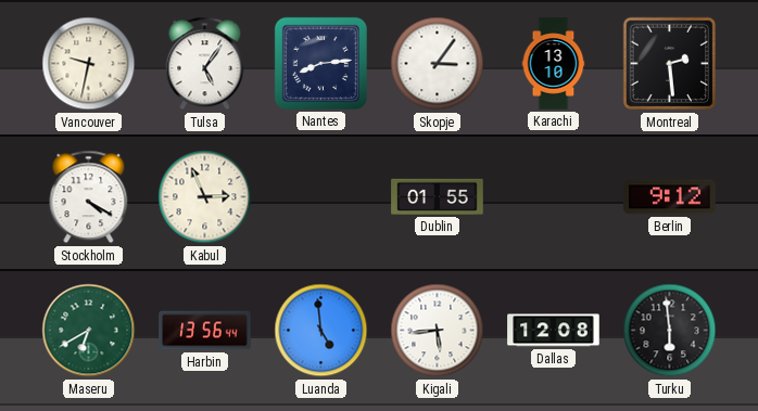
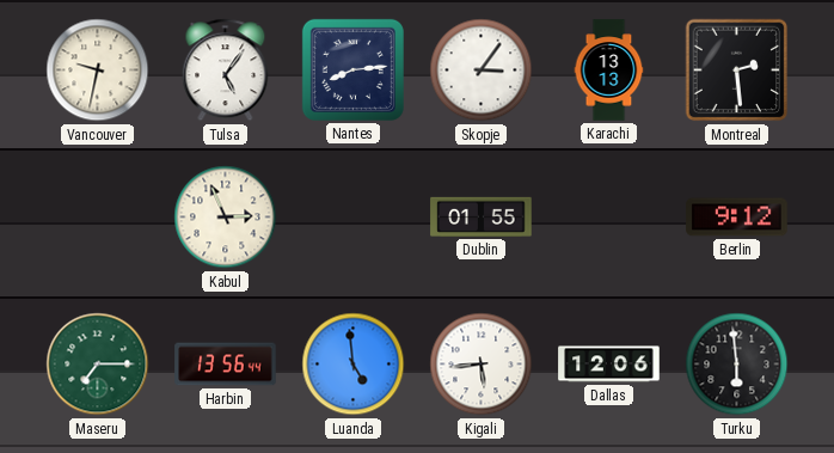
Karachi: 13:10 -> 13:13 (609, 71)
Stockholm: 4:20 -> none (89, 197)
Maseru: 6:40 -> 7:15 (98, 365)
Dallas: 12:08 -> 12:06 (609, 365)
